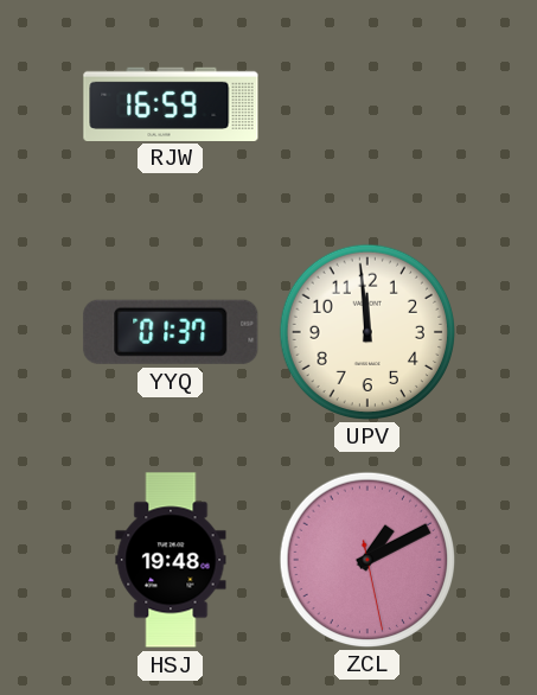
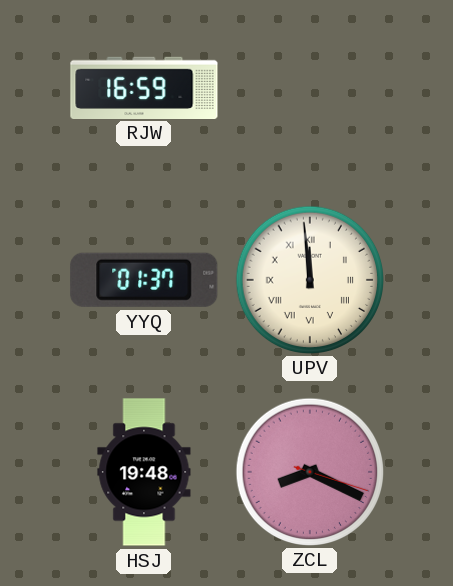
UPV numerals: Arabic -> Roman (309, 279)
ZCL: 1:10 -> 8:19 (309, 471)
